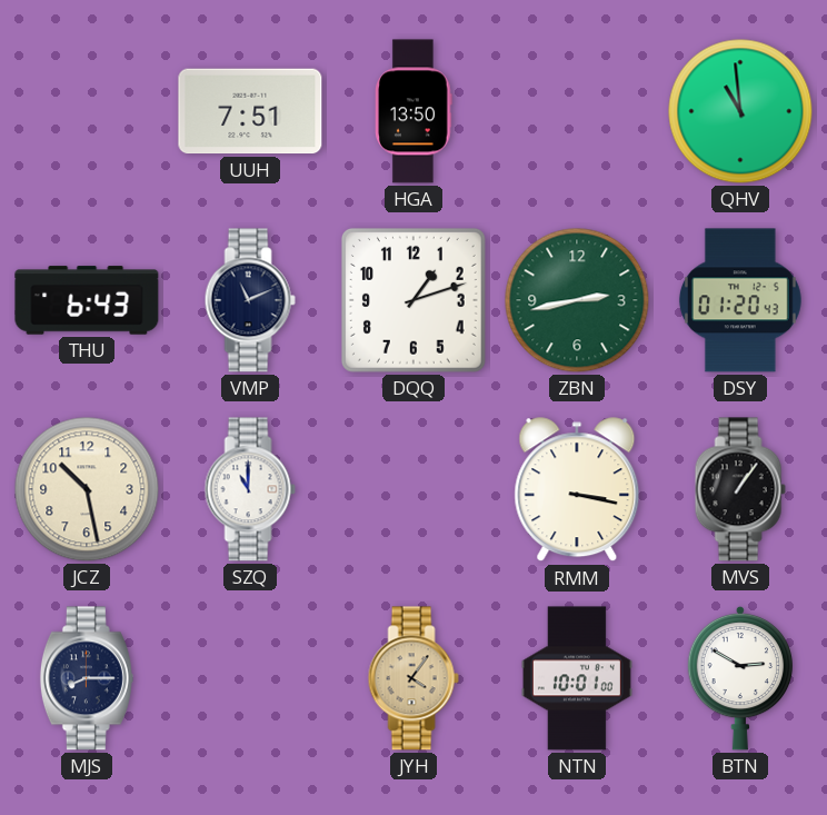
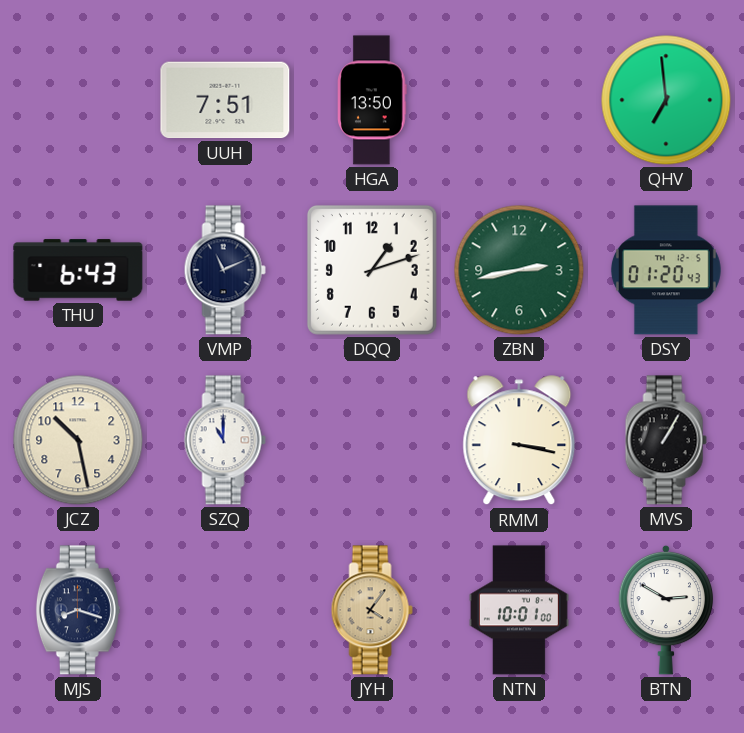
QHV: 10:59 -> 6:59 (666, 100)
MVS: 1:06 -> 1:05 (666, 440)
MJS: 8:15 -> 8:18 (78, 610)
